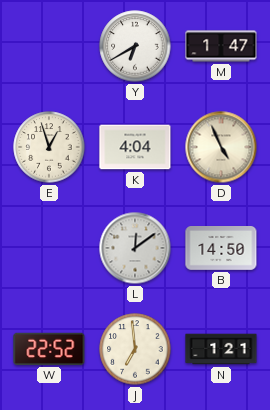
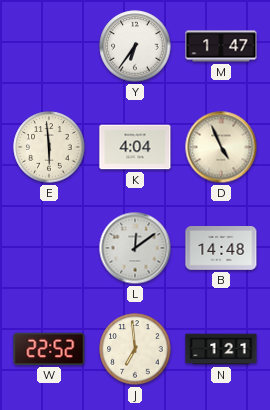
Y: 6:40 -> 6:36 (135, 46)
E: 12:57 -> 5:59 (49, 147)
B: 14:50 -> 14:48 (221, 249)
